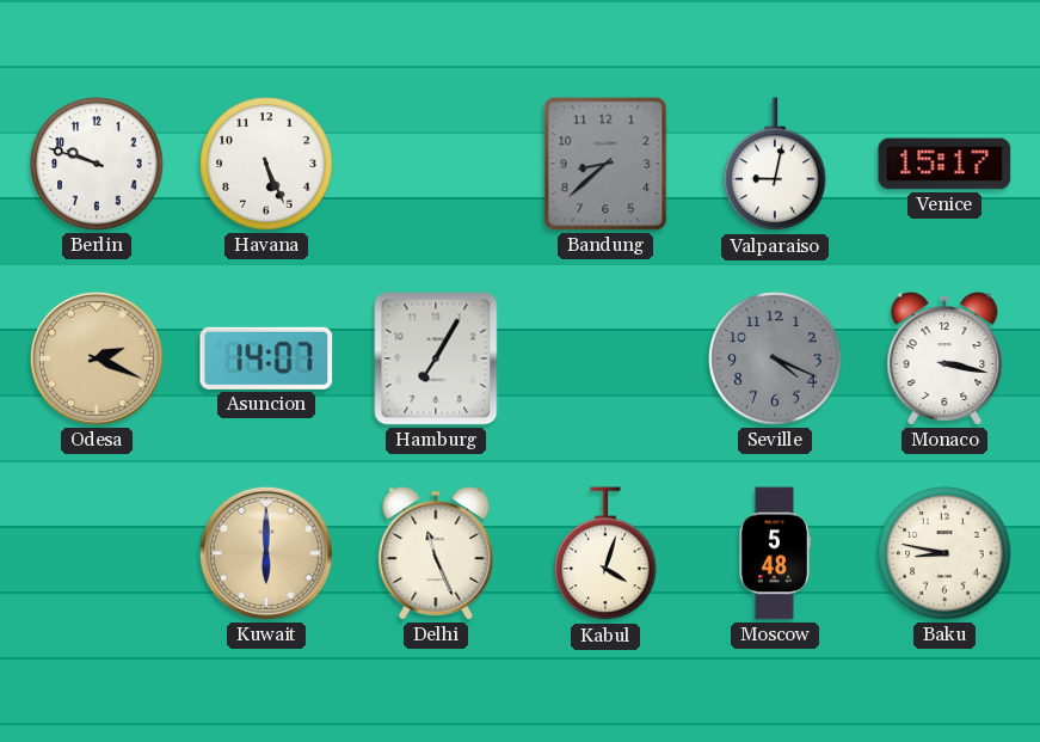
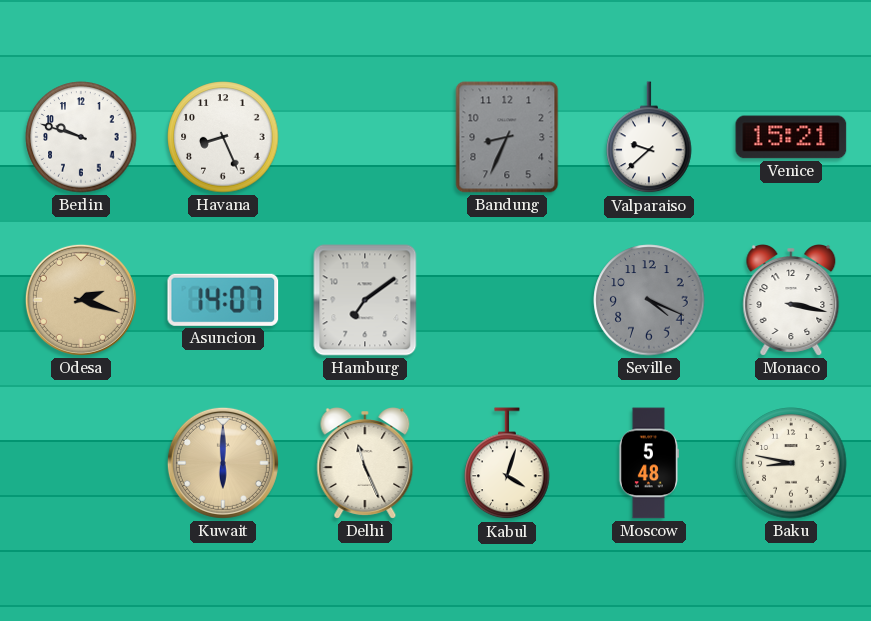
Havana: 5:26 -> 8:26 (223, 137)
Bandung: 8:38 -> 8:34 (507, 137)
Valparaiso: 9:02 -> 9:38 (649, 138)
Venice: 15:17 -> 15:21 (791, 137)
Odesa: 2:19 -> 2:18 (81, 300)
Hamburg: 7:05 -> 7:09 (365, 300)
